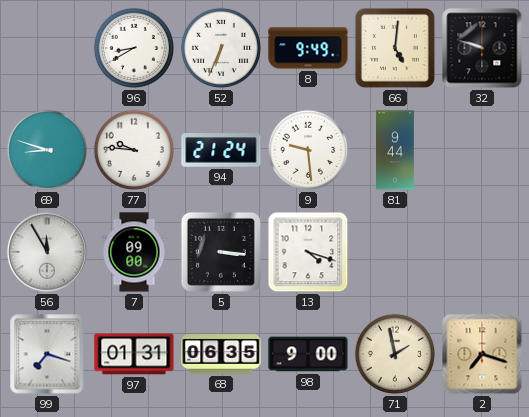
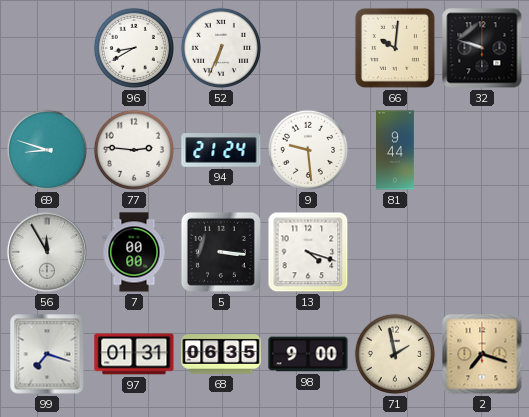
8: 9:49 -> none (308, 48)
66: 5:01 -> 10:01 (395, 48)
77: 9:46 -> 2:46 (134, 150)
7: 09:00 -> 00:00 (134, 252)
